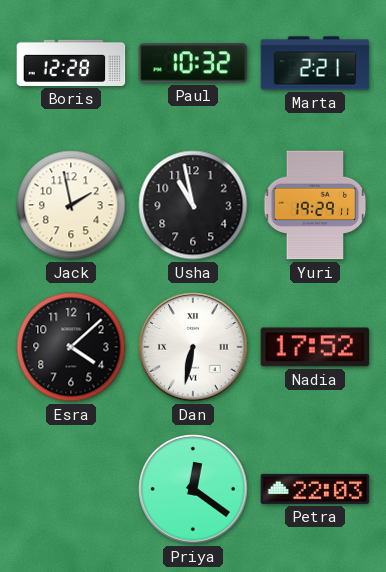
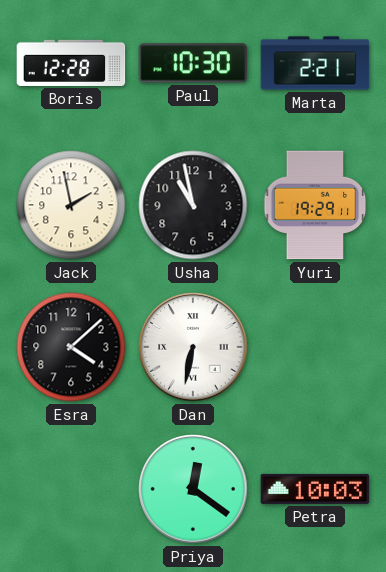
Paul: 10:32 -> 10:30 (193, 63)
Nadia: 17:52 -> none (315, 347)
Petra: 22:03 -> 10:03 (315, 489)
